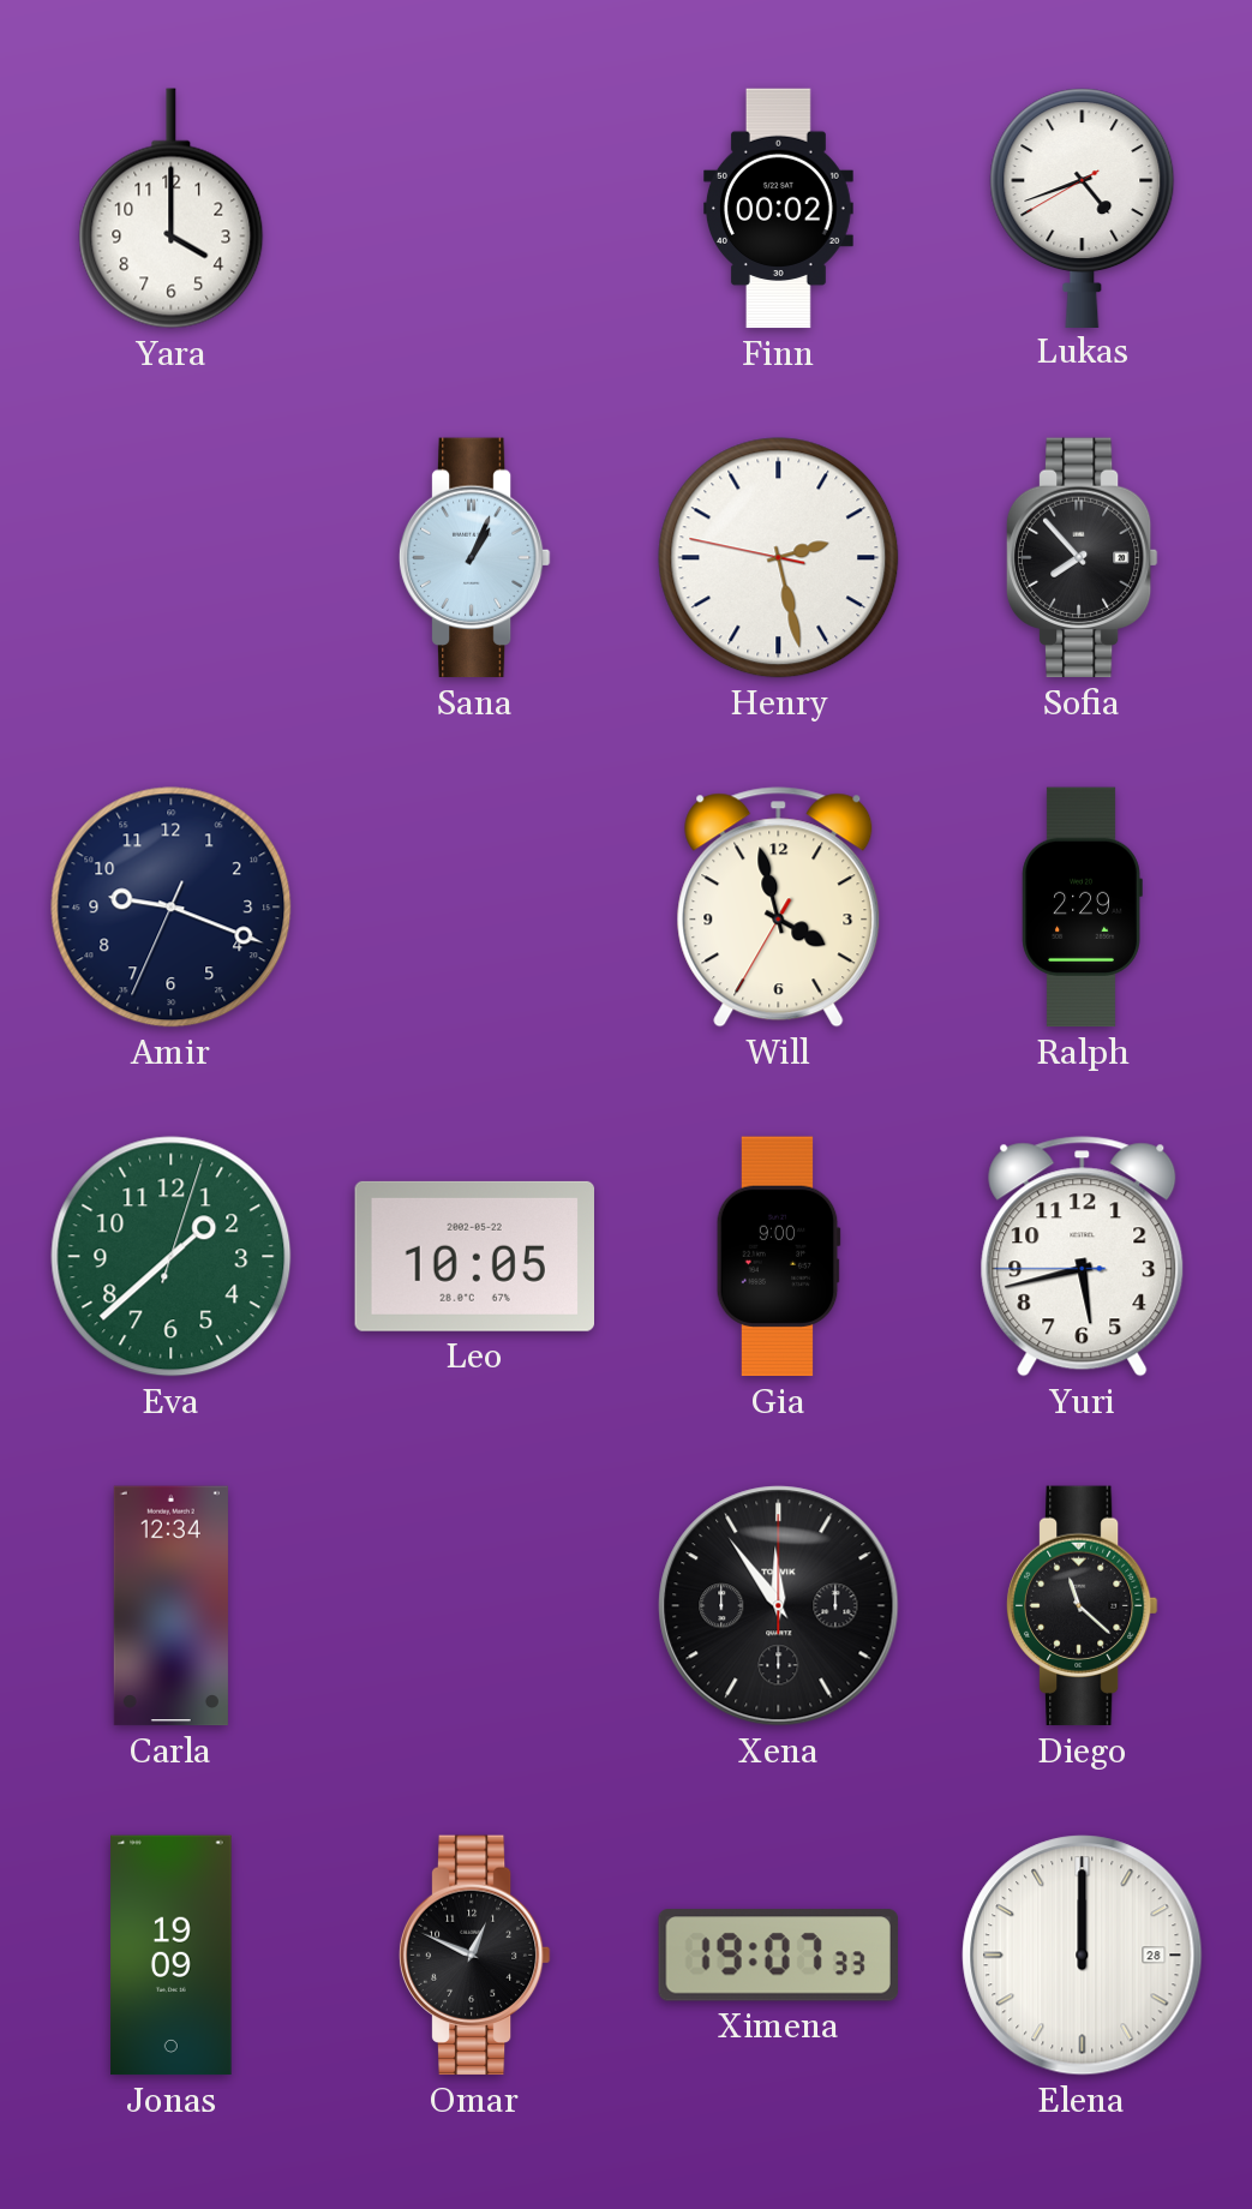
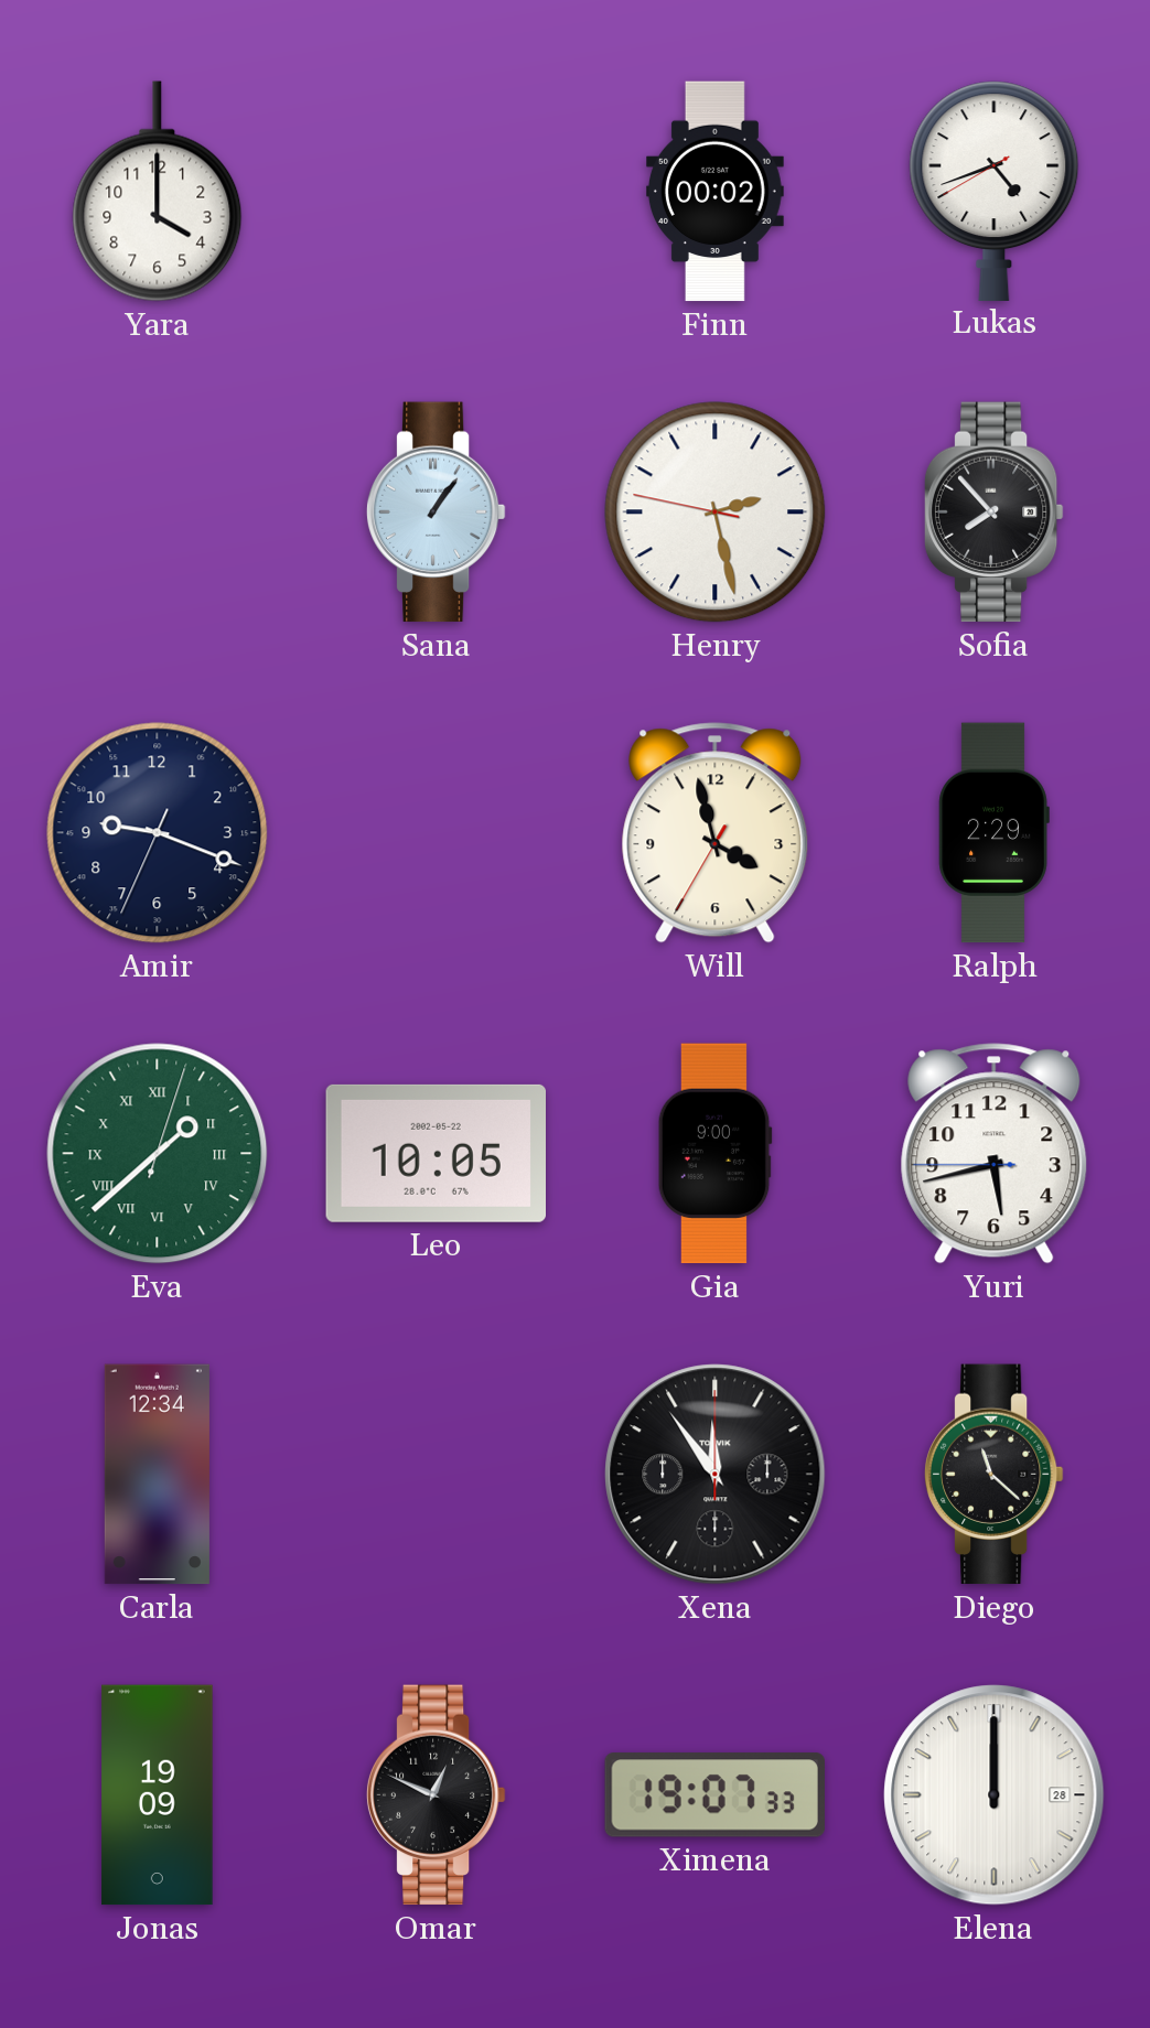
Sana: 1:04 -> 1:06 (436, 513)
Eva numerals: Arabic -> Roman (158, 1154)
